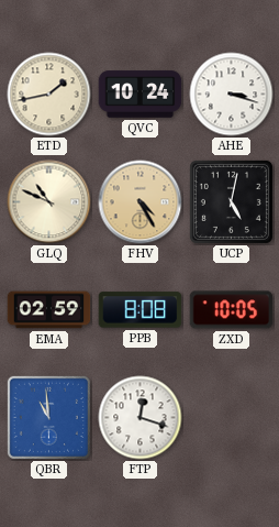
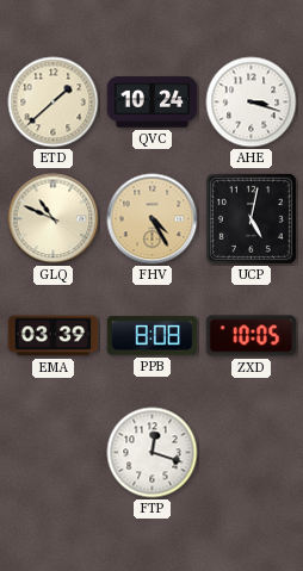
ETD: 1:43 -> 1:38 (54, 103)
EMA: 02:59 -> 03:39 (54, 336)
QBR: 10:59 -> none (48, 417)
